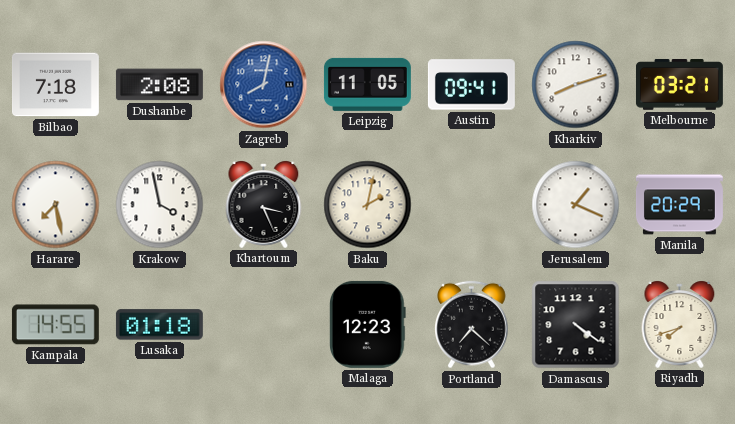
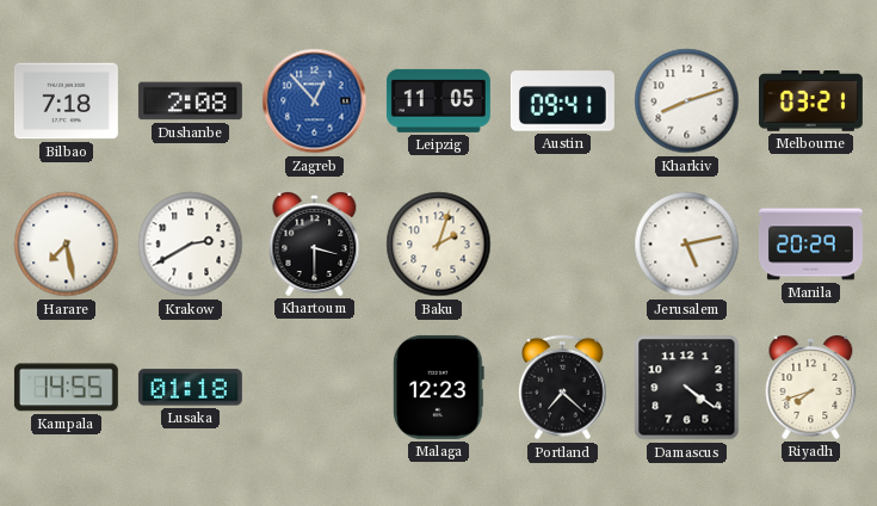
Zagreb: 8:02 -> 12:53 (315, 101)
Krakow: 3:58 -> 2:40 (191, 245)
Khartoum: 3:26 -> 3:30 (315, 243)
Baku: 2:02 -> 2:03 (439, 245)
Jerusalem: 1:19 -> 5:13 (687, 245)
